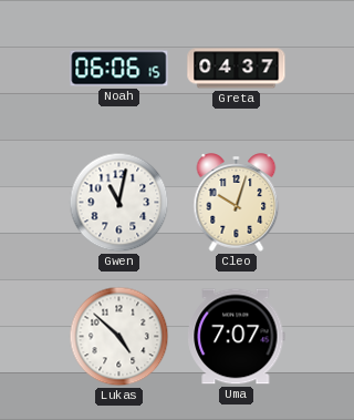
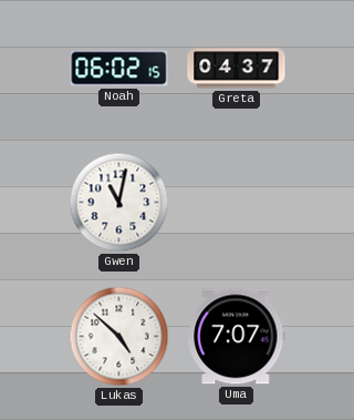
Noah: 06:06 -> 06:02 (119, 69)
Cleo: 10:03 -> none (237, 203)
